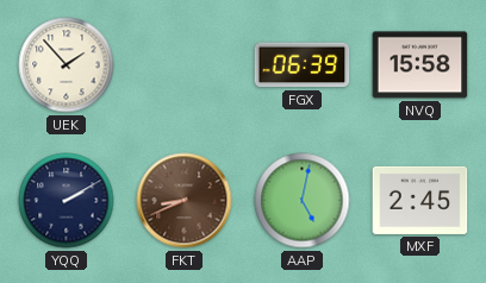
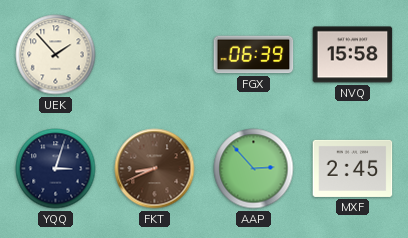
YQQ: 2:10 -> 3:03 (56, 169)
AAP: 5:02 -> 2:53 (254, 169)
